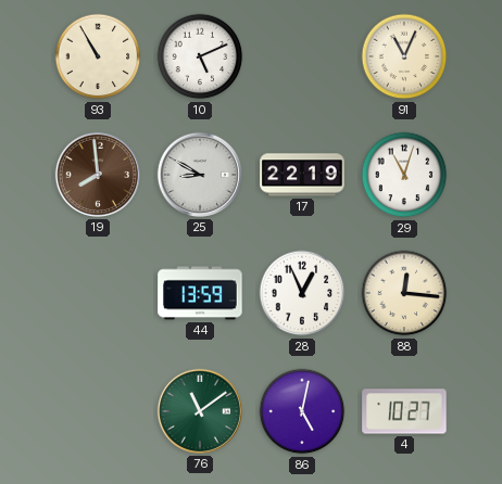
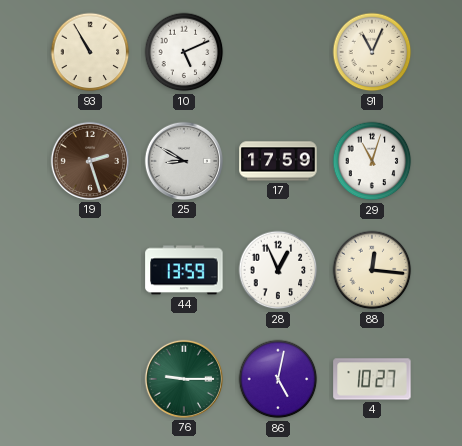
19: 7:59 -> 2:27 (90, 161)
17: 22:19 -> 17:59 (278, 161)
76: 11:09 -> 9:15 (184, 379)
